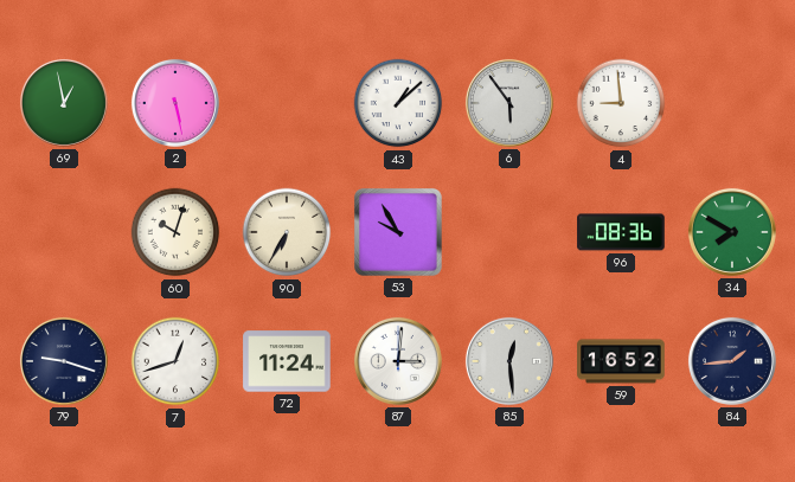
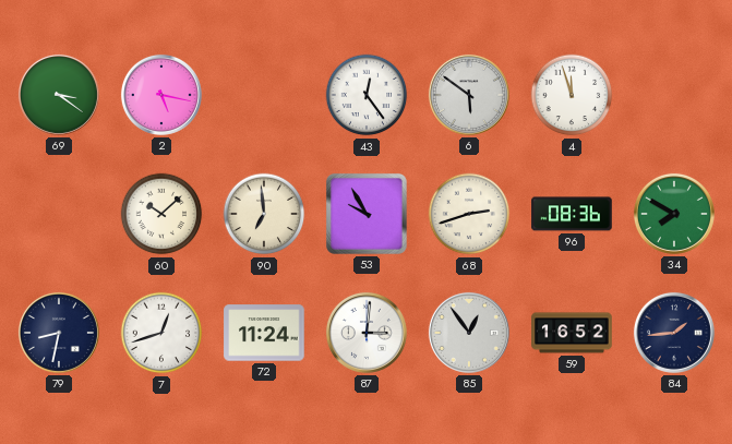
69: 12:58 -> 3:21 (59, 95)
2: 5:28 -> 5:17 (161, 95)
43: 1:08 -> 12:24 (367, 95)
6: 5:54 -> 5:51 (469, 95)
4: 8:59 -> 11:57 (572, 95)
60: 10:03 -> 10:08 (161, 214)
90: 6:35 -> 6:59 (264, 214)
68: none -> 2:42 (469, 214)
79: 9:18 -> 8:32 (59, 333)
85: 12:29 -> 12:54 (469, 333)
